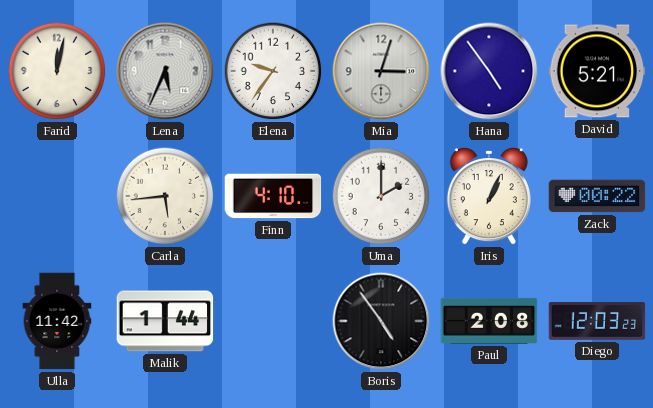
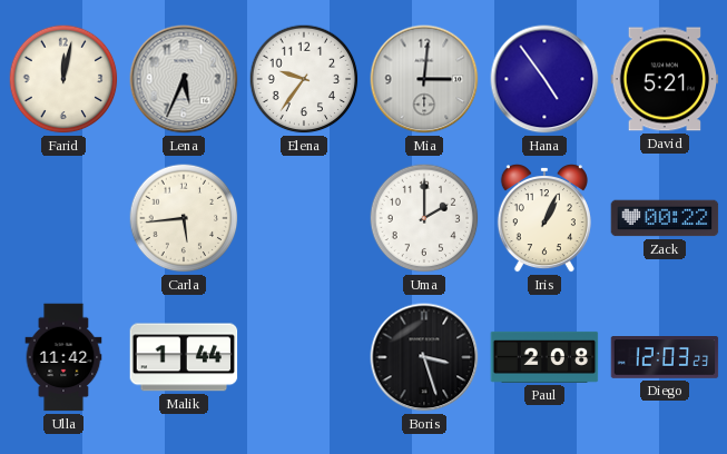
Mia: 3:03 -> 3:01 (424, 79)
Finn: 4:10 -> none (273, 196)
Boris: 4:54 -> 3:27 (424, 357)
